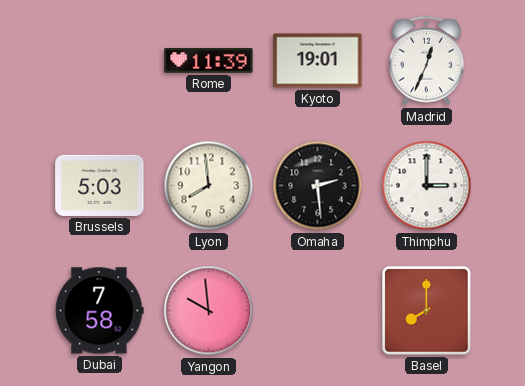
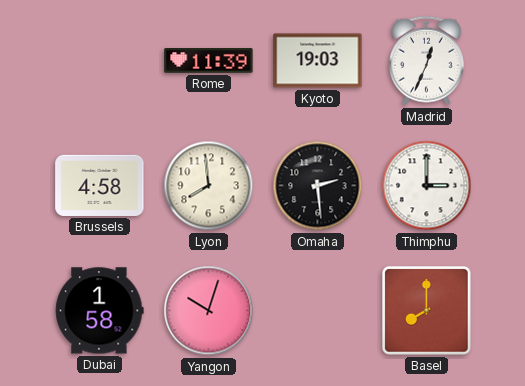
Kyoto: 19:01 -> 19:03 (318, 61)
Brussels: 5:03 -> 4:58 (100, 185)
Dubai: 7:58 -> 1:58 (100, 311)
Yangon: 9:59 -> 10:03 (209, 311)
